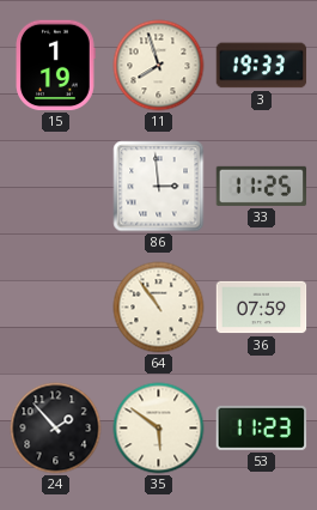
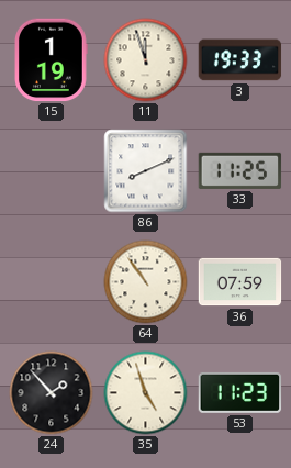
11: 7:57 -> 11:57 (146, 60)
86: 2:59 -> 8:11 (146, 171)
35: 5:51 -> 4:57 (146, 393)
